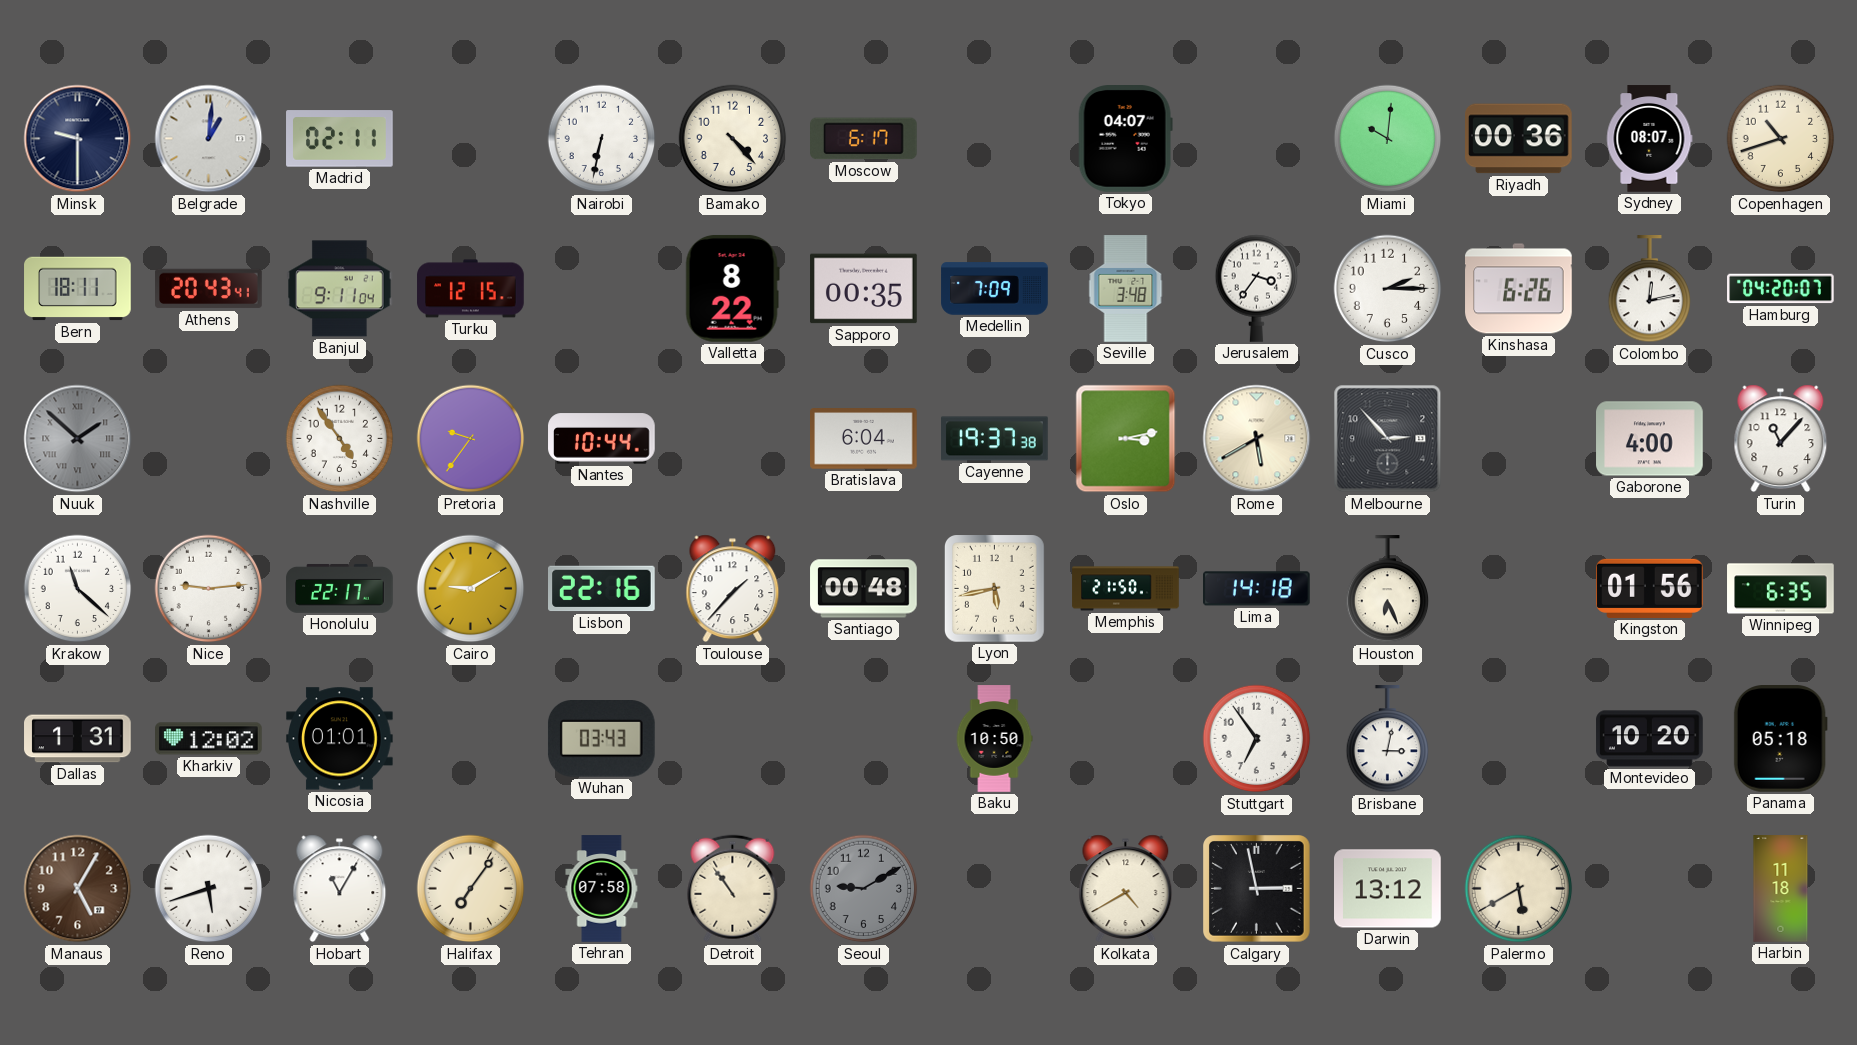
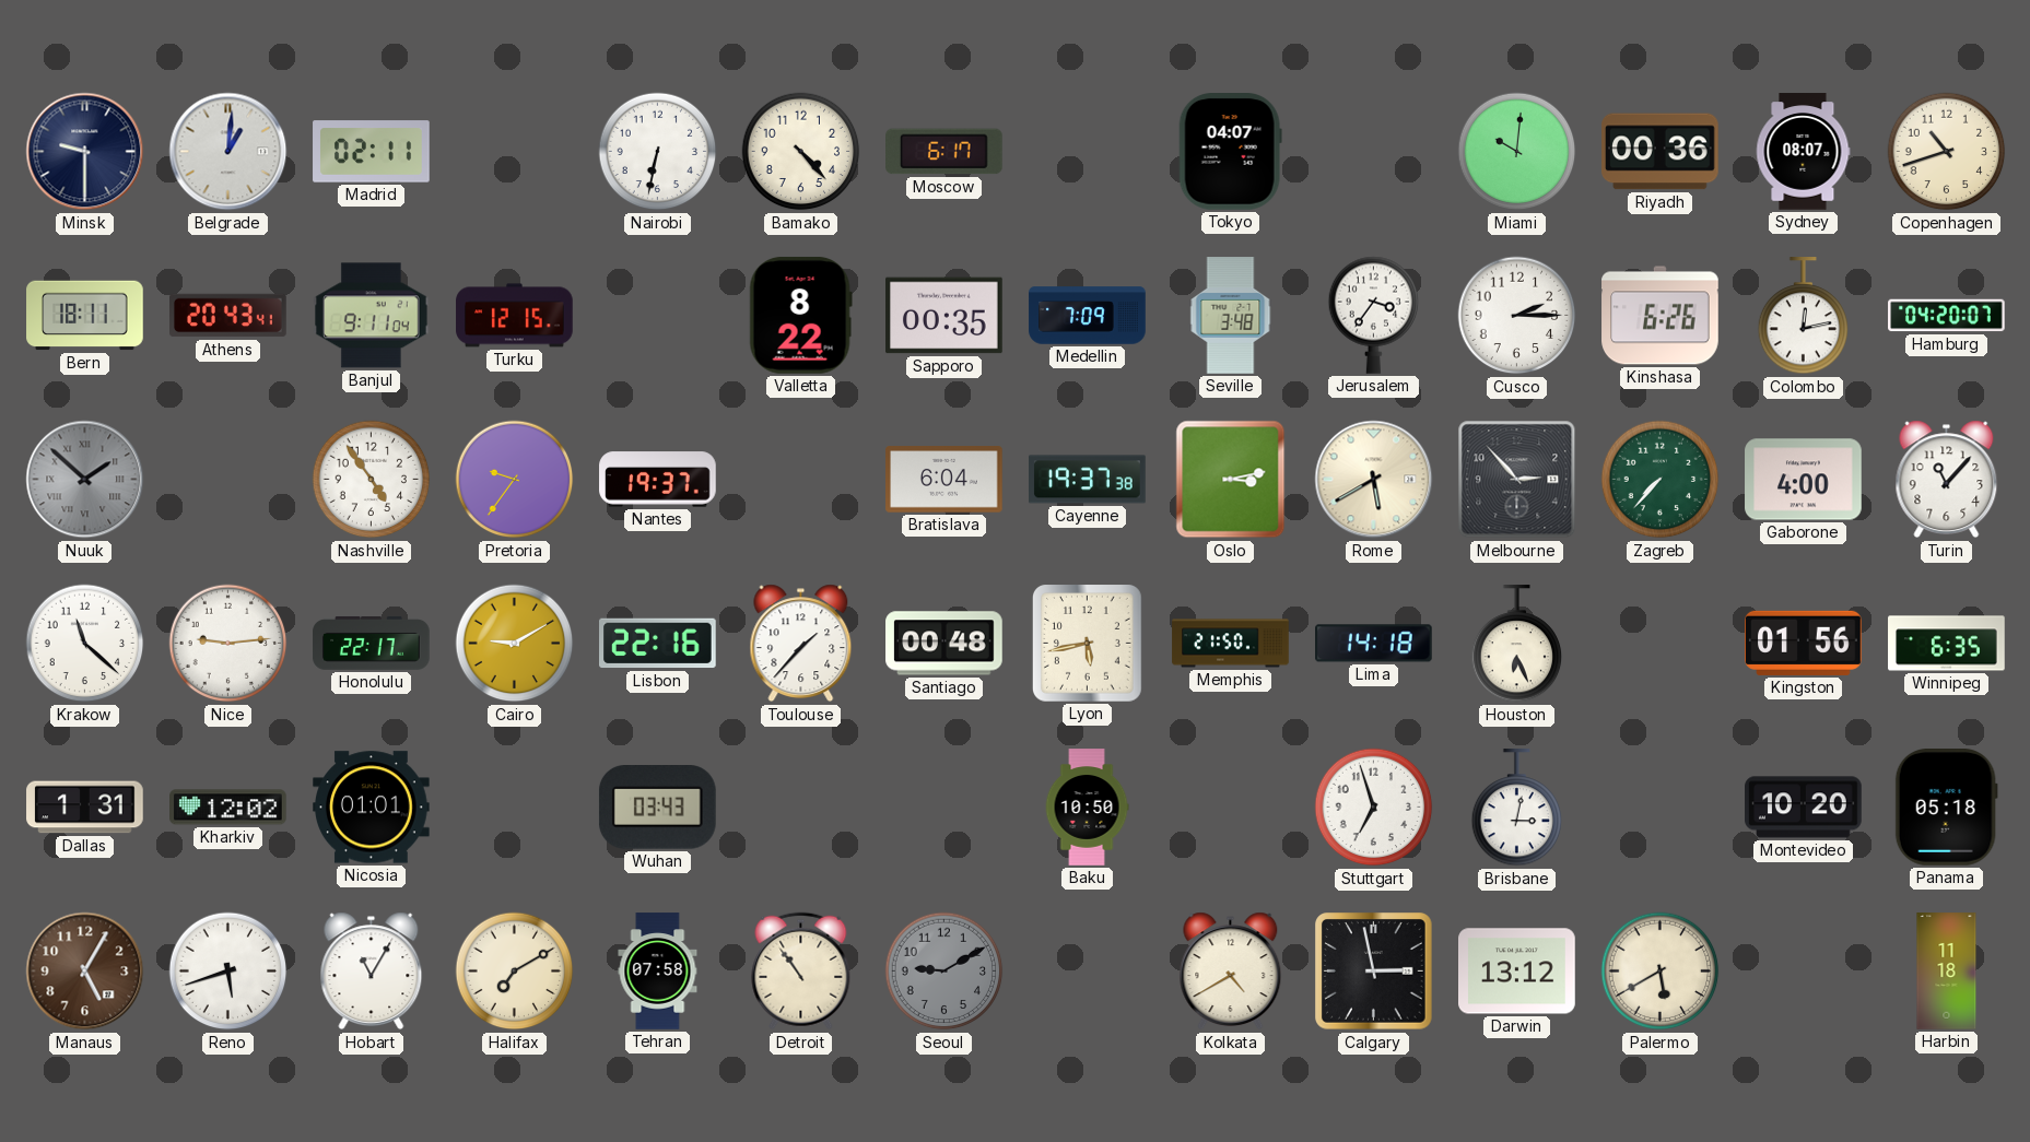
Nantes: 10:44 -> 19:37 (658, 480)
Zagreb: none -> 7:37 (1661, 480)
Stuttgart: 6:54 -> 6:57 (1374, 808)
Halifax: 7:06 -> 7:10 (515, 972)
